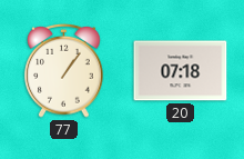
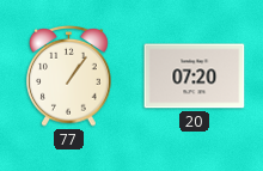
20: 07:18 -> 07:20 (195, 77)
